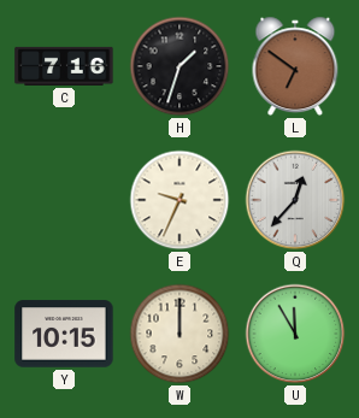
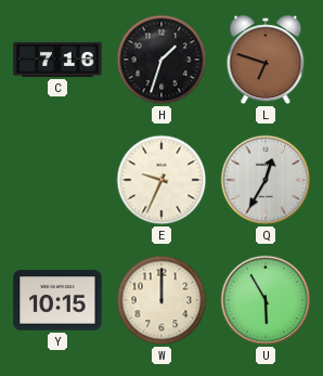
L: 6:51 -> 6:48 (266, 60)
Q: 12:37 -> 12:35 (266, 180)
U: 11:55 -> 5:55 (266, 300)
